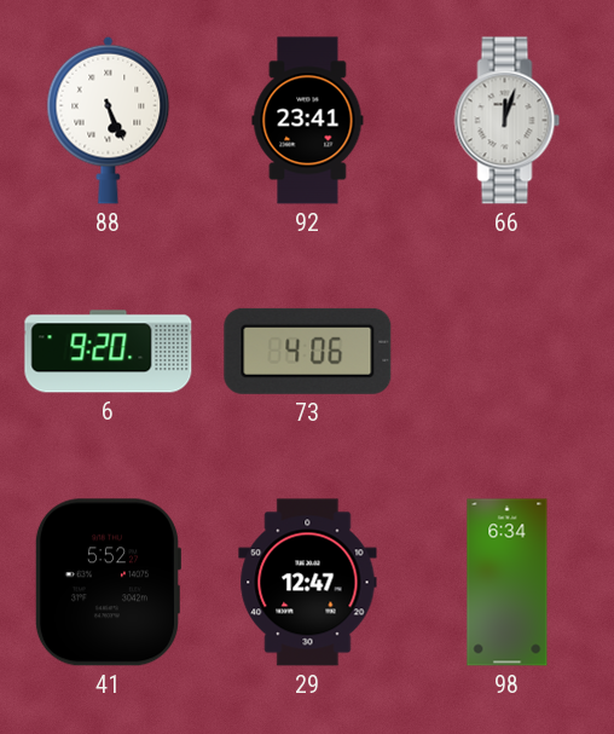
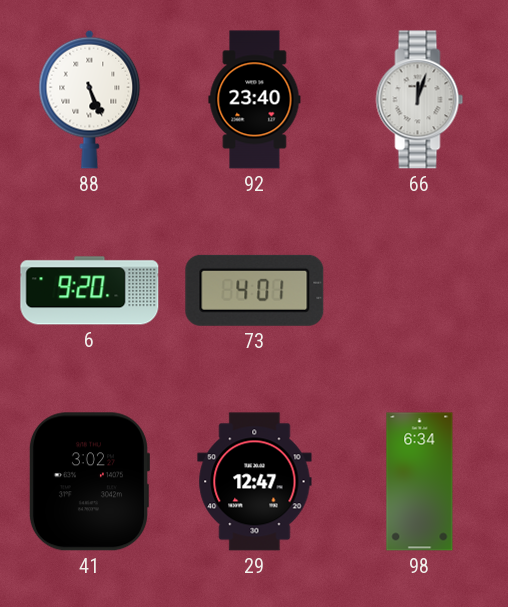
92: 23:41 -> 23:40 (255, 100)
73: 4:06 -> 4:01 (255, 290)
41: 5:52 -> 3:02 (89, 482)
